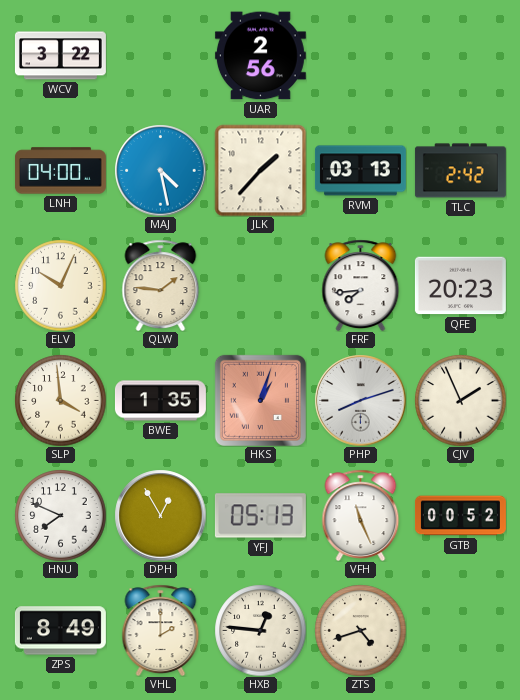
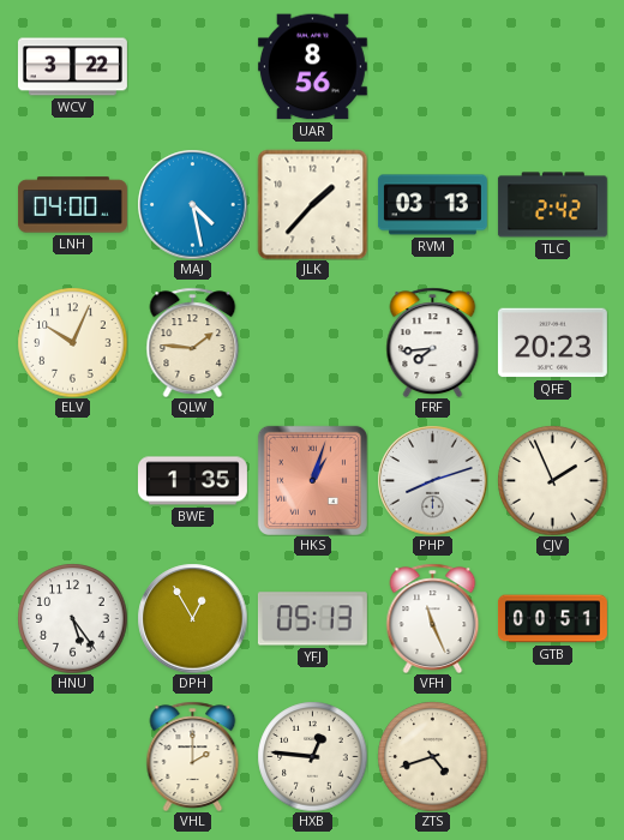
UAR: 2:56 -> 8:56 (312, 67)
SLP: 3:59 -> none (60, 400)
HNU: 7:49 -> 5:24 (72, 618)
GTB: 00:52 -> 00:51 (552, 619)
ZPS: 8:49 -> none (60, 631)
